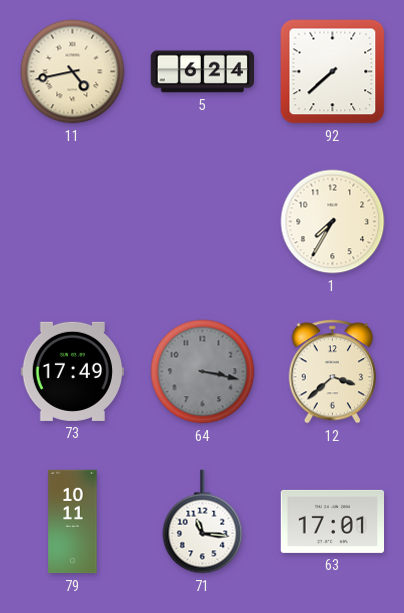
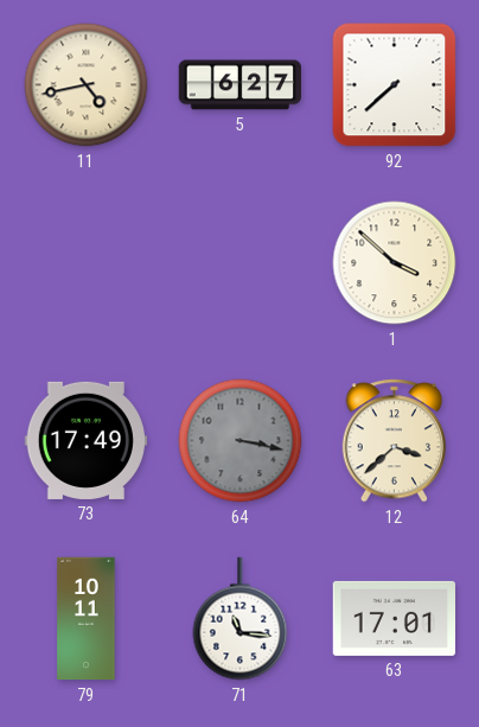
5: 6:24 -> 6:27 (239, 85)
1: 7:35 -> 3:52 (395, 263)
